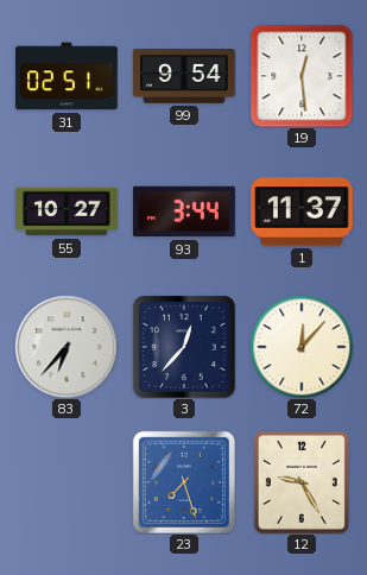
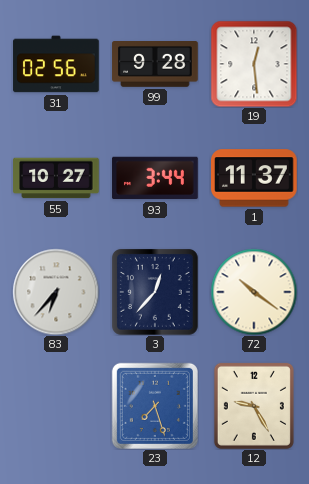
31: 02:51 -> 02:56 (56, 64)
99: 9:54 -> 9:28 (155, 65)
72: 12:07 -> 10:21 (254, 292)
